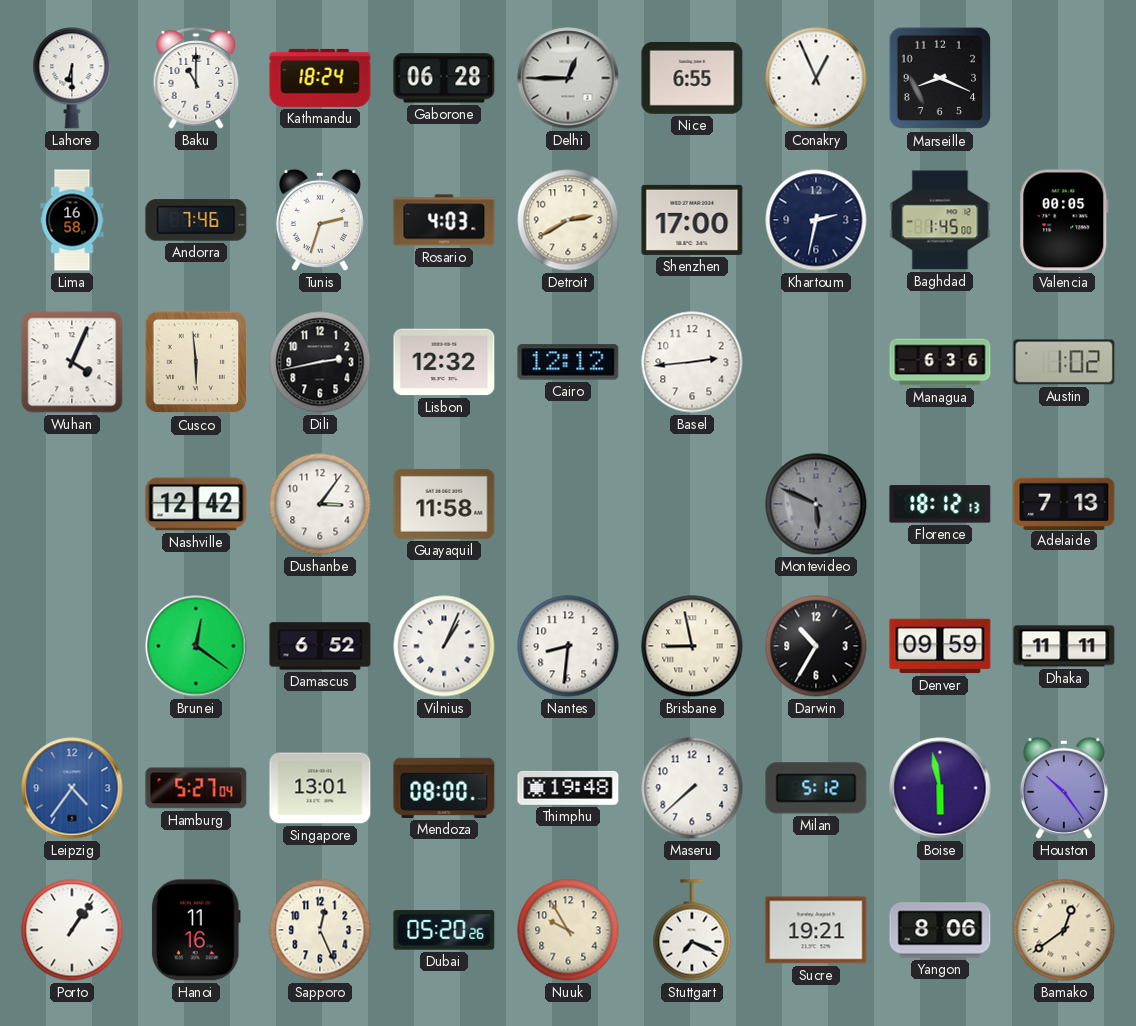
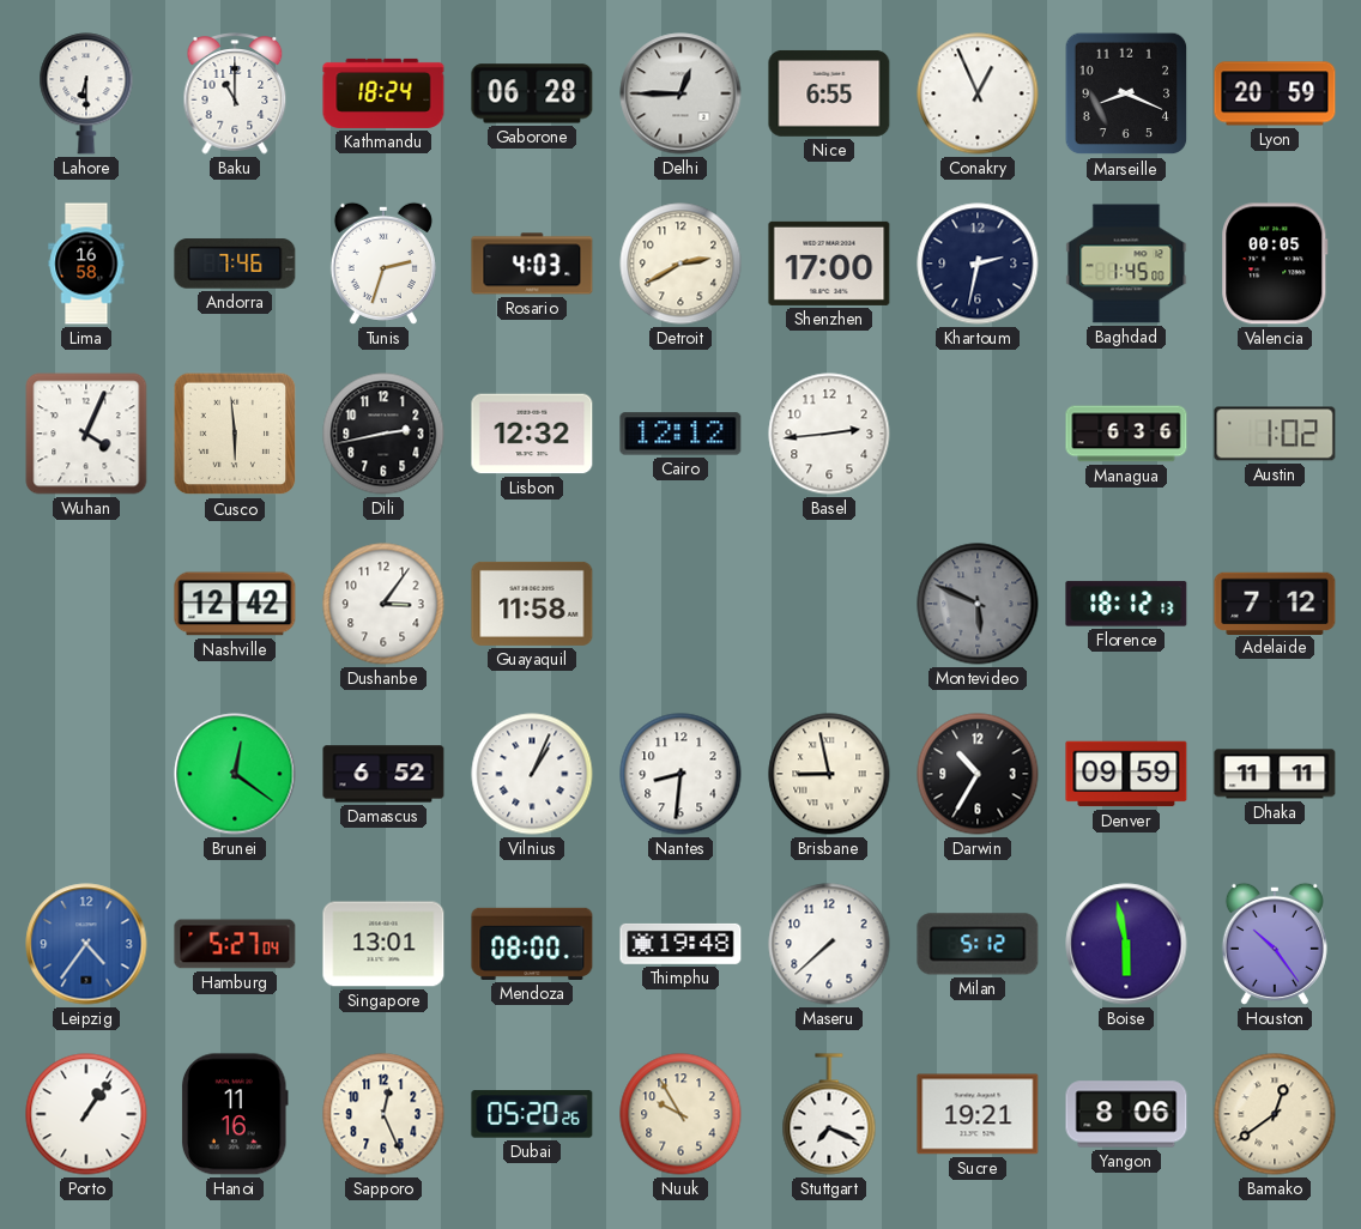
Lyon: none -> 20:59 (1275, 93)
Adelaide: 7:13 -> 7:12 (1275, 603)
